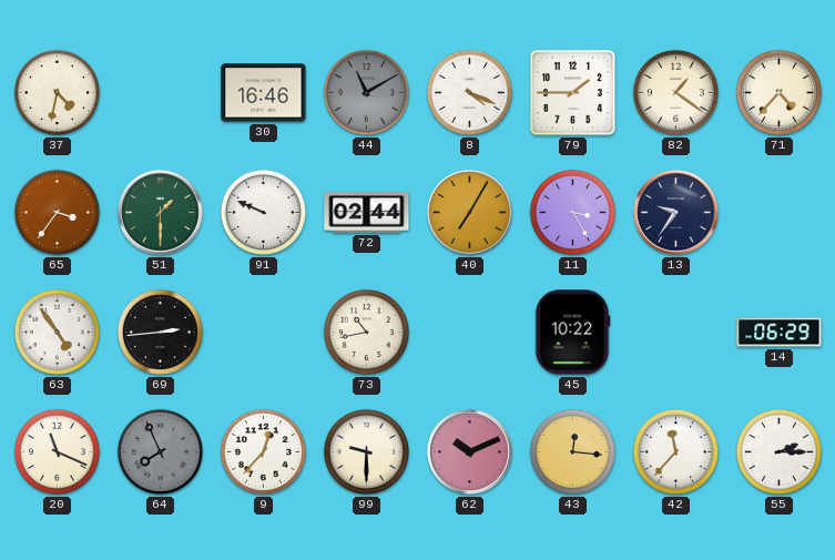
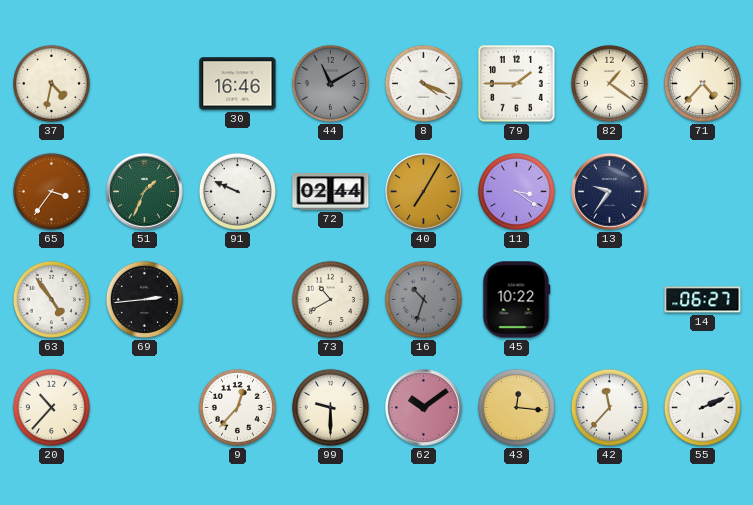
51: 1:30 -> 1:34 (145, 192)
11: 3:25 -> 3:21 (516, 191)
73: 10:43 -> 10:40 (330, 299)
16: none -> 10:33 (423, 299)
14: 06:29 -> 06:27 (703, 300)
20: 11:19 -> 10:37 (51, 407)
64: 7:56 -> none (160, 451)
62: 10:11 -> 10:09 (424, 408)
55: 2:15 -> 2:11 (702, 407)
